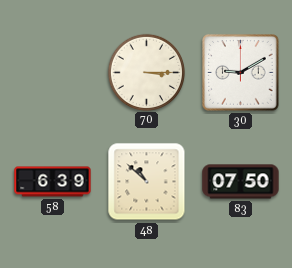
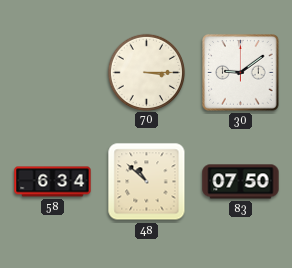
30: 9:10 -> 9:09 (241, 73)
58: 6:39 -> 6:34 (53, 182)
